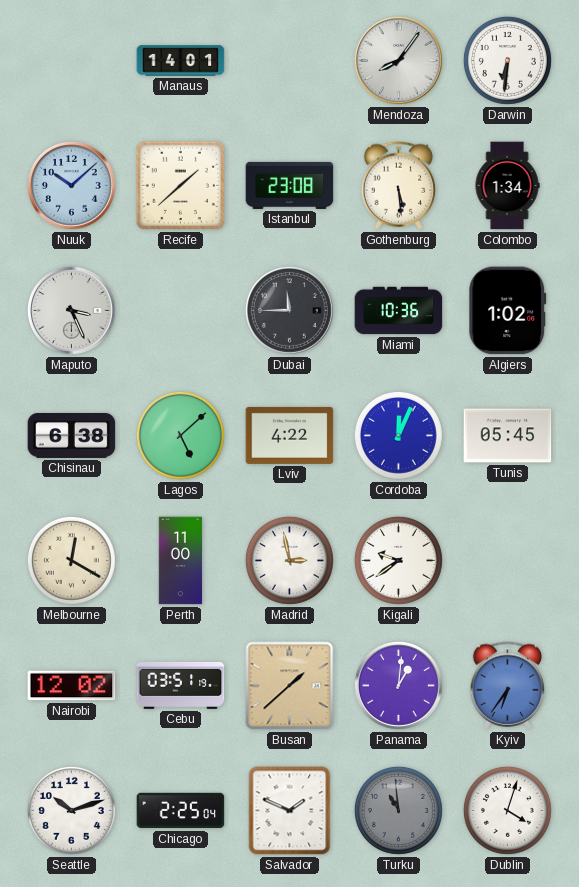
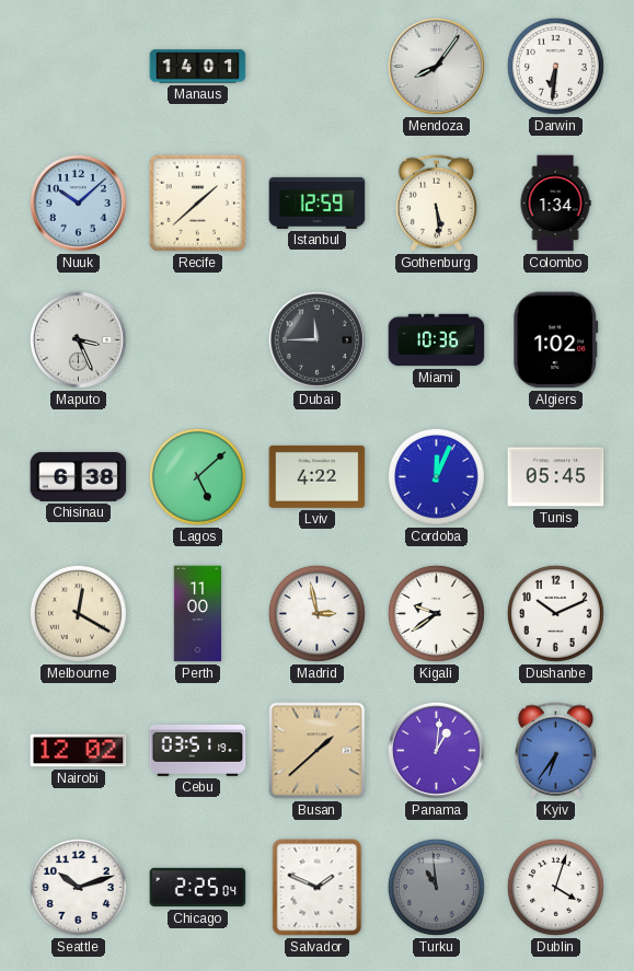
Istanbul: 23:08 -> 12:59 (318, 203)
Dushanbe: none -> 10:11 (555, 613)
